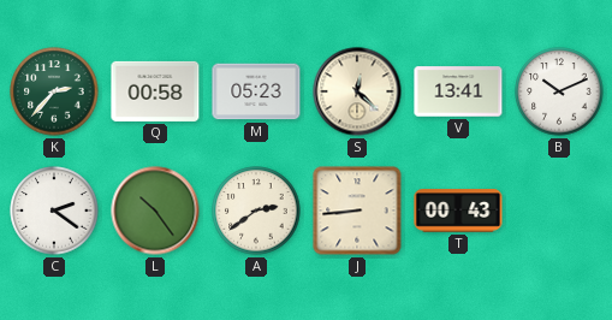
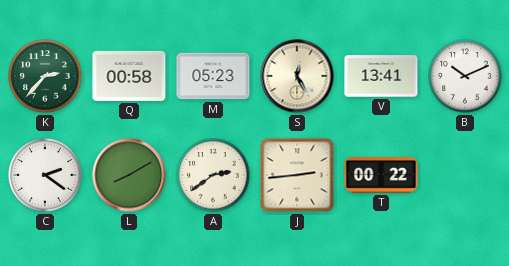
S: 12:22 -> 12:25 (297, 76)
L: 10:24 -> 8:10 (129, 175)
J: 8:44 -> 2:44 (297, 175)
T: 00:43 -> 00:22 (381, 175)
